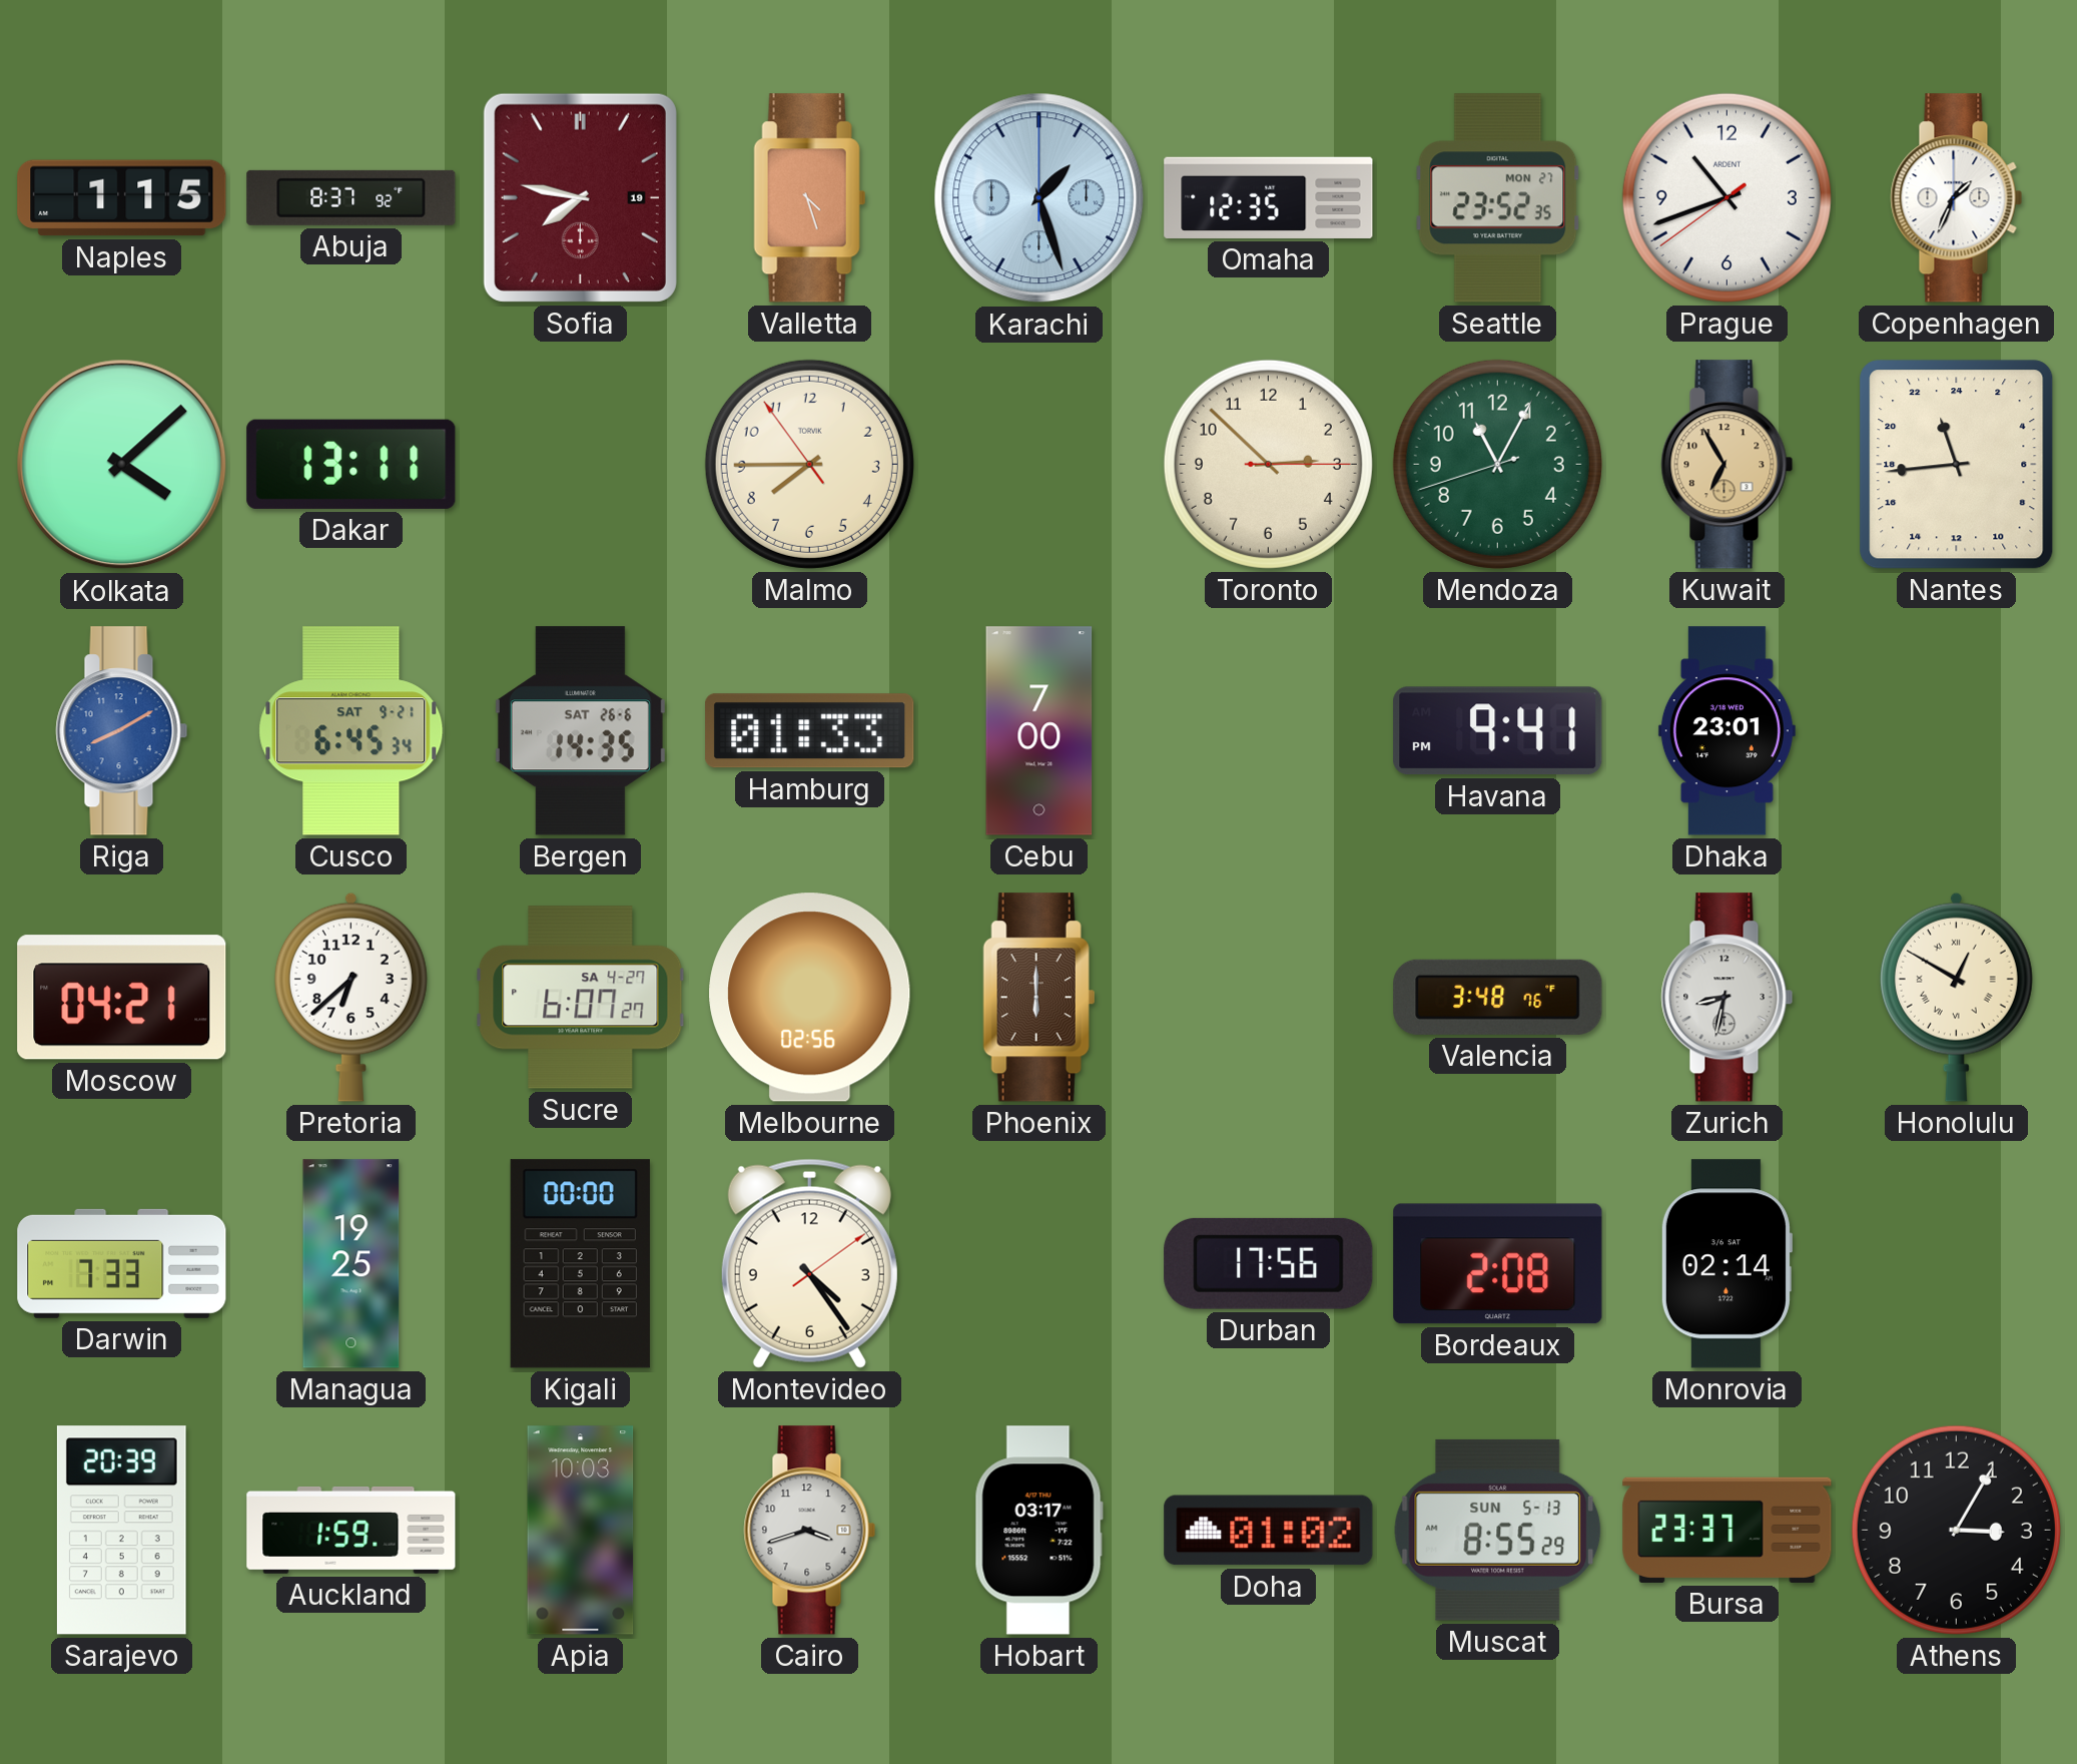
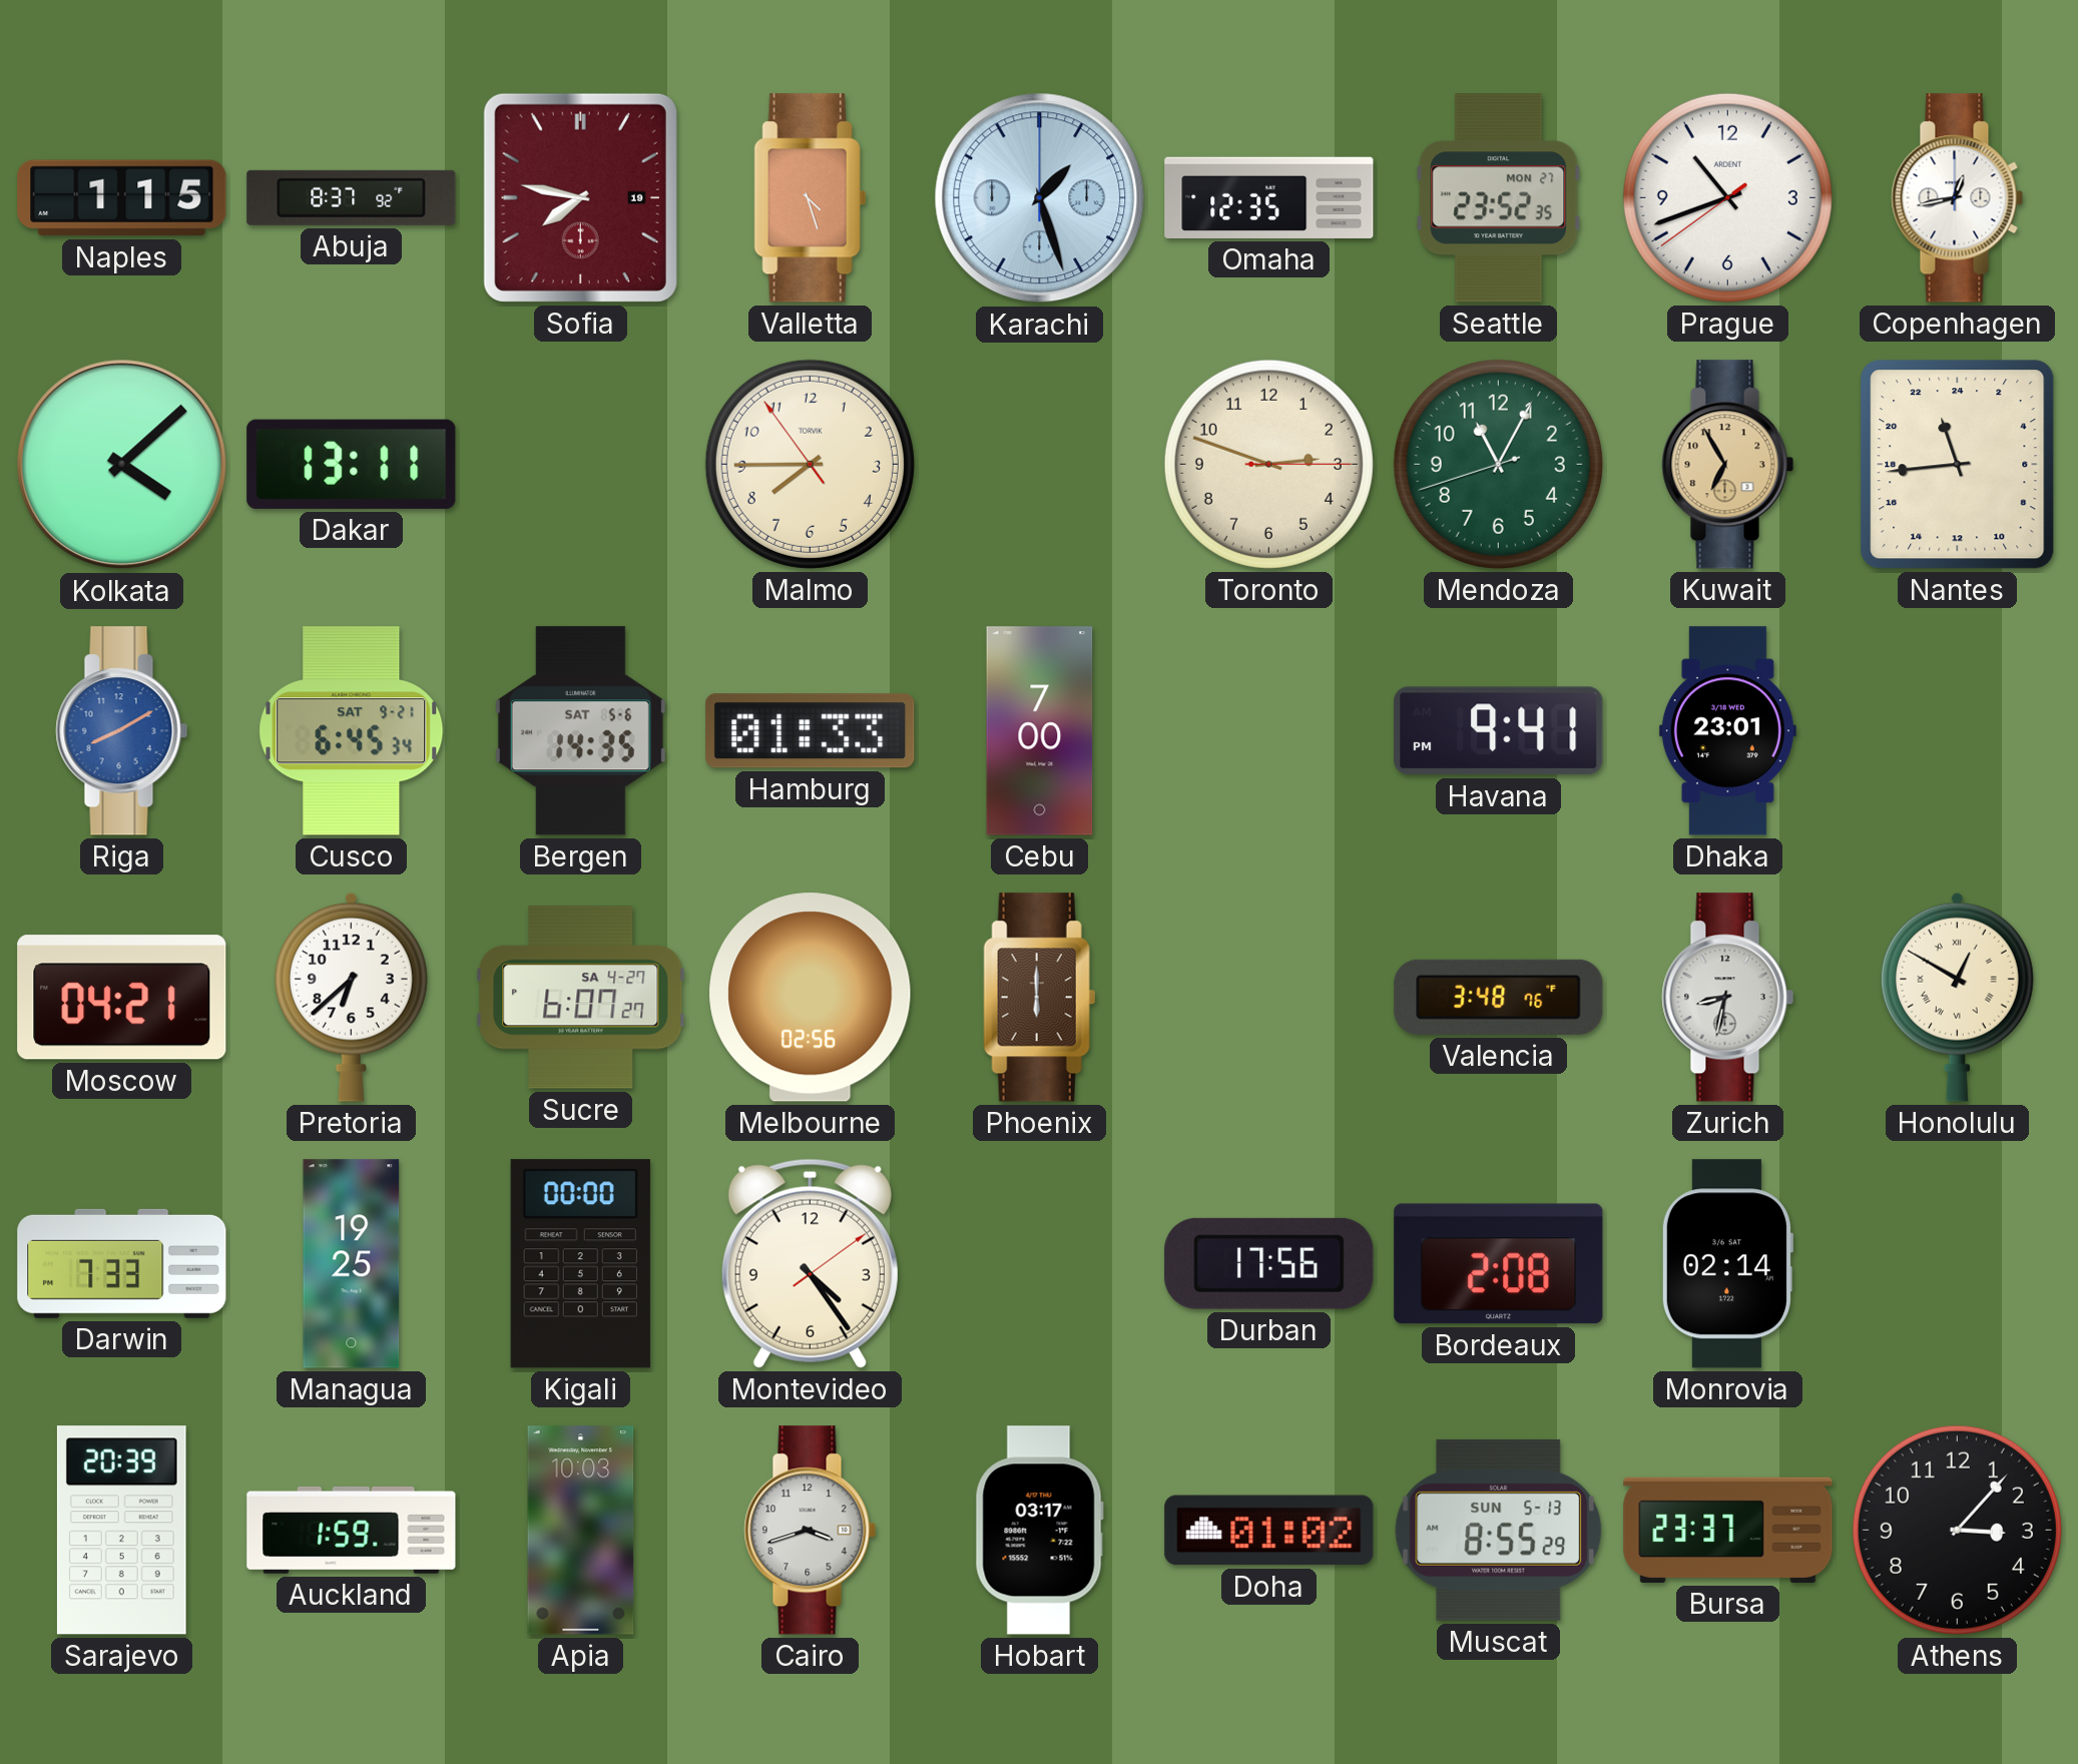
Copenhagen: 1:34 -> 12:43 (1958, 198)
Toronto: 2:52 -> 2:48 (1268, 464)
Bergen date: SAT 26-6 -> SAT 5-6 (580, 731)
Athens: 3:05 -> 3:07 (1957, 1530)
